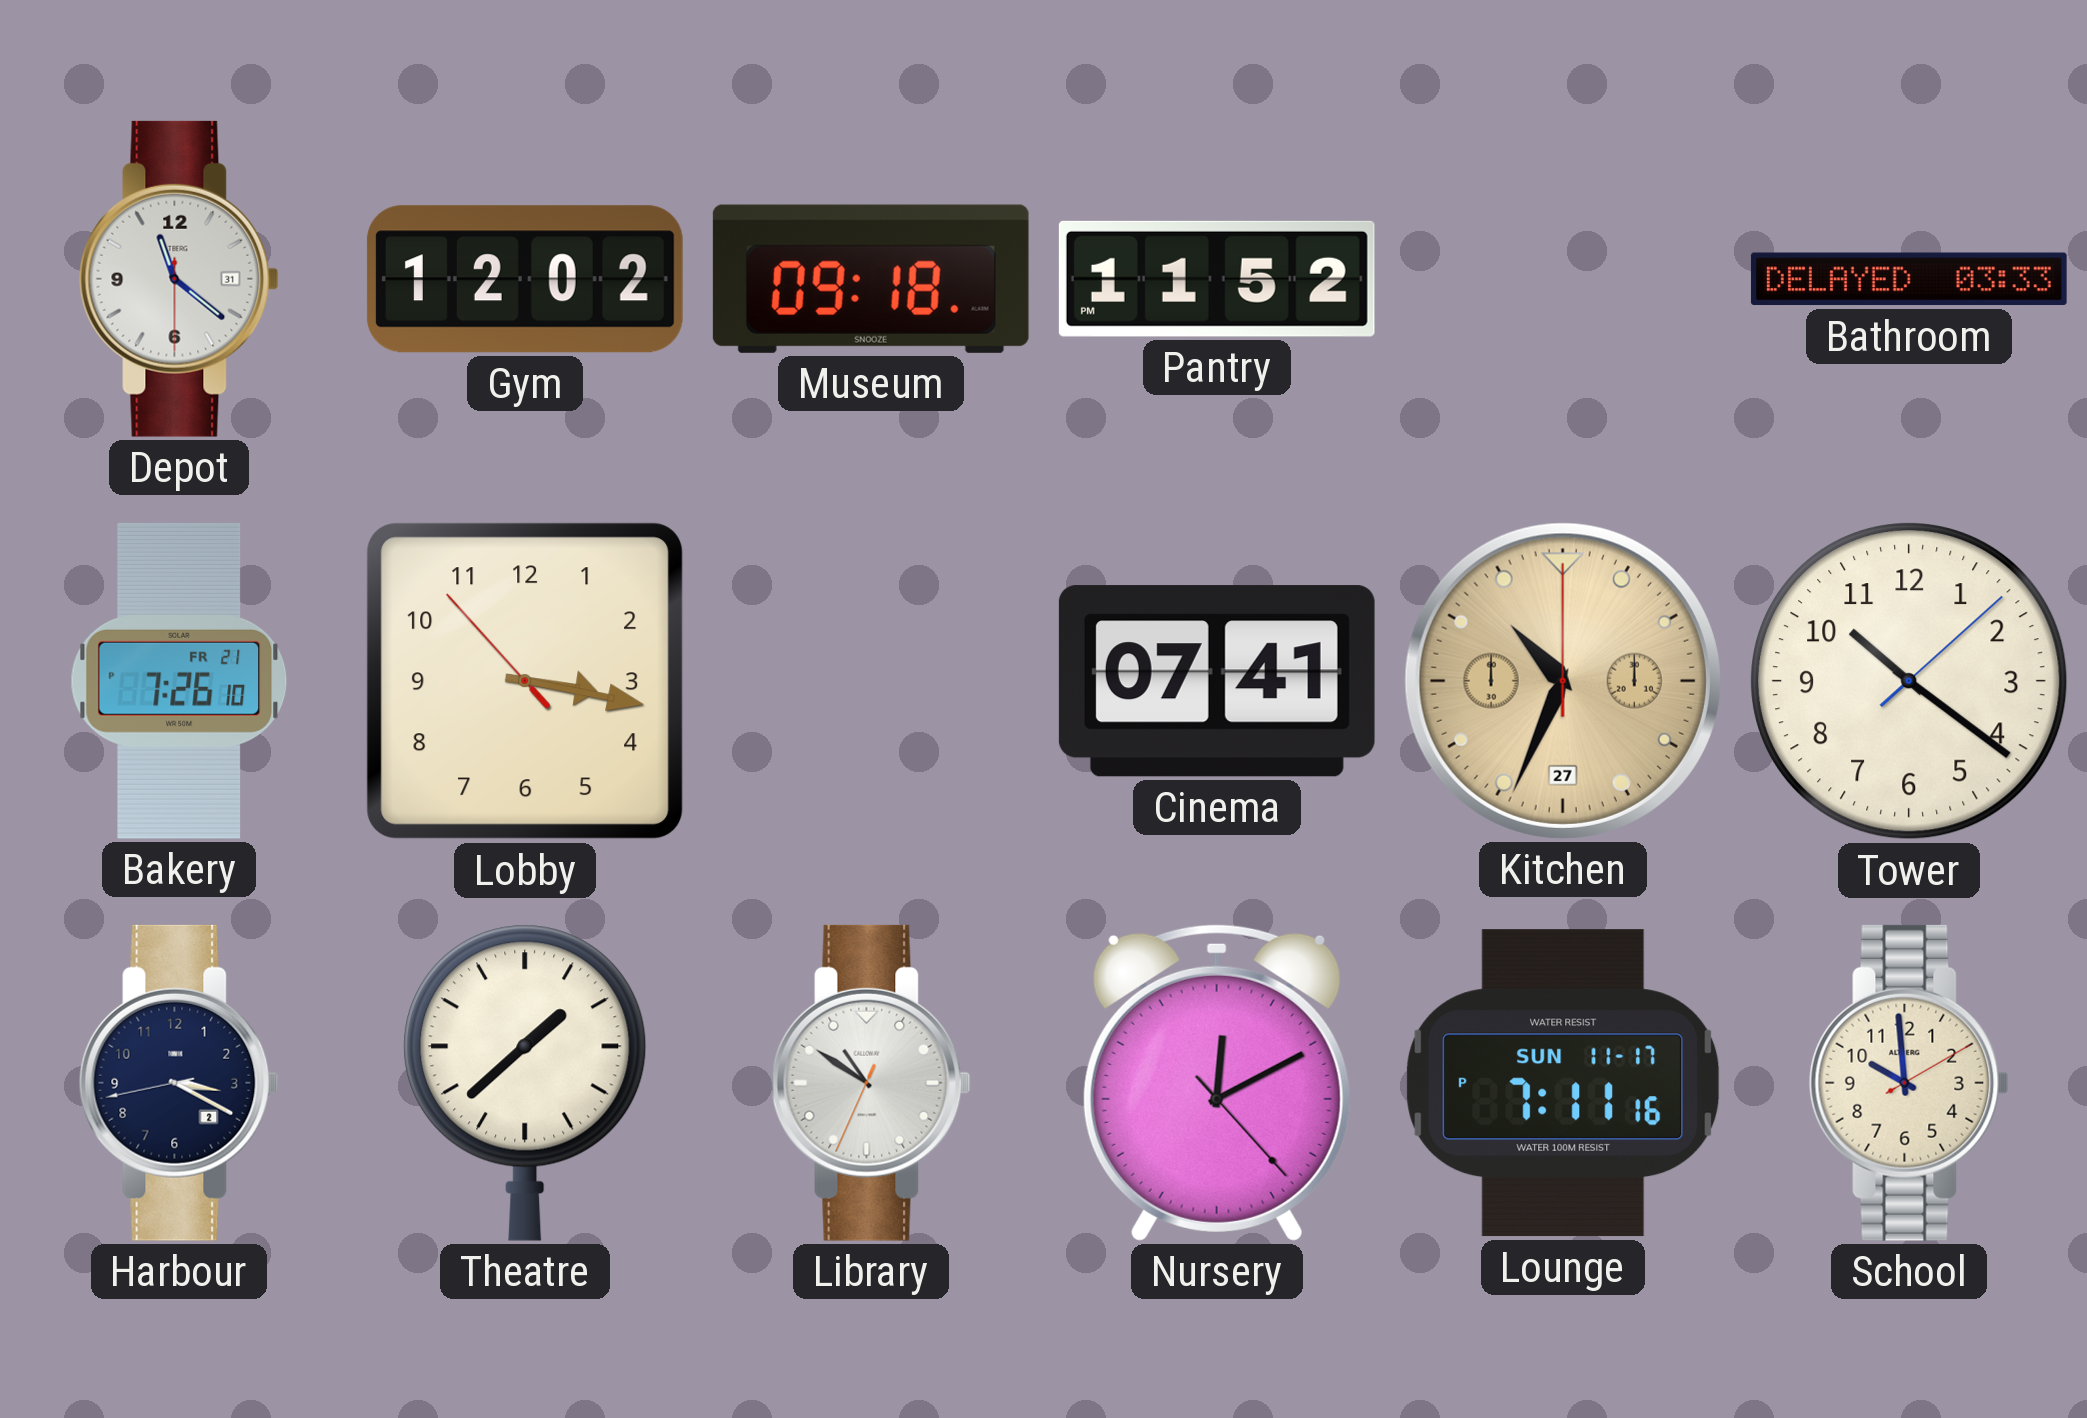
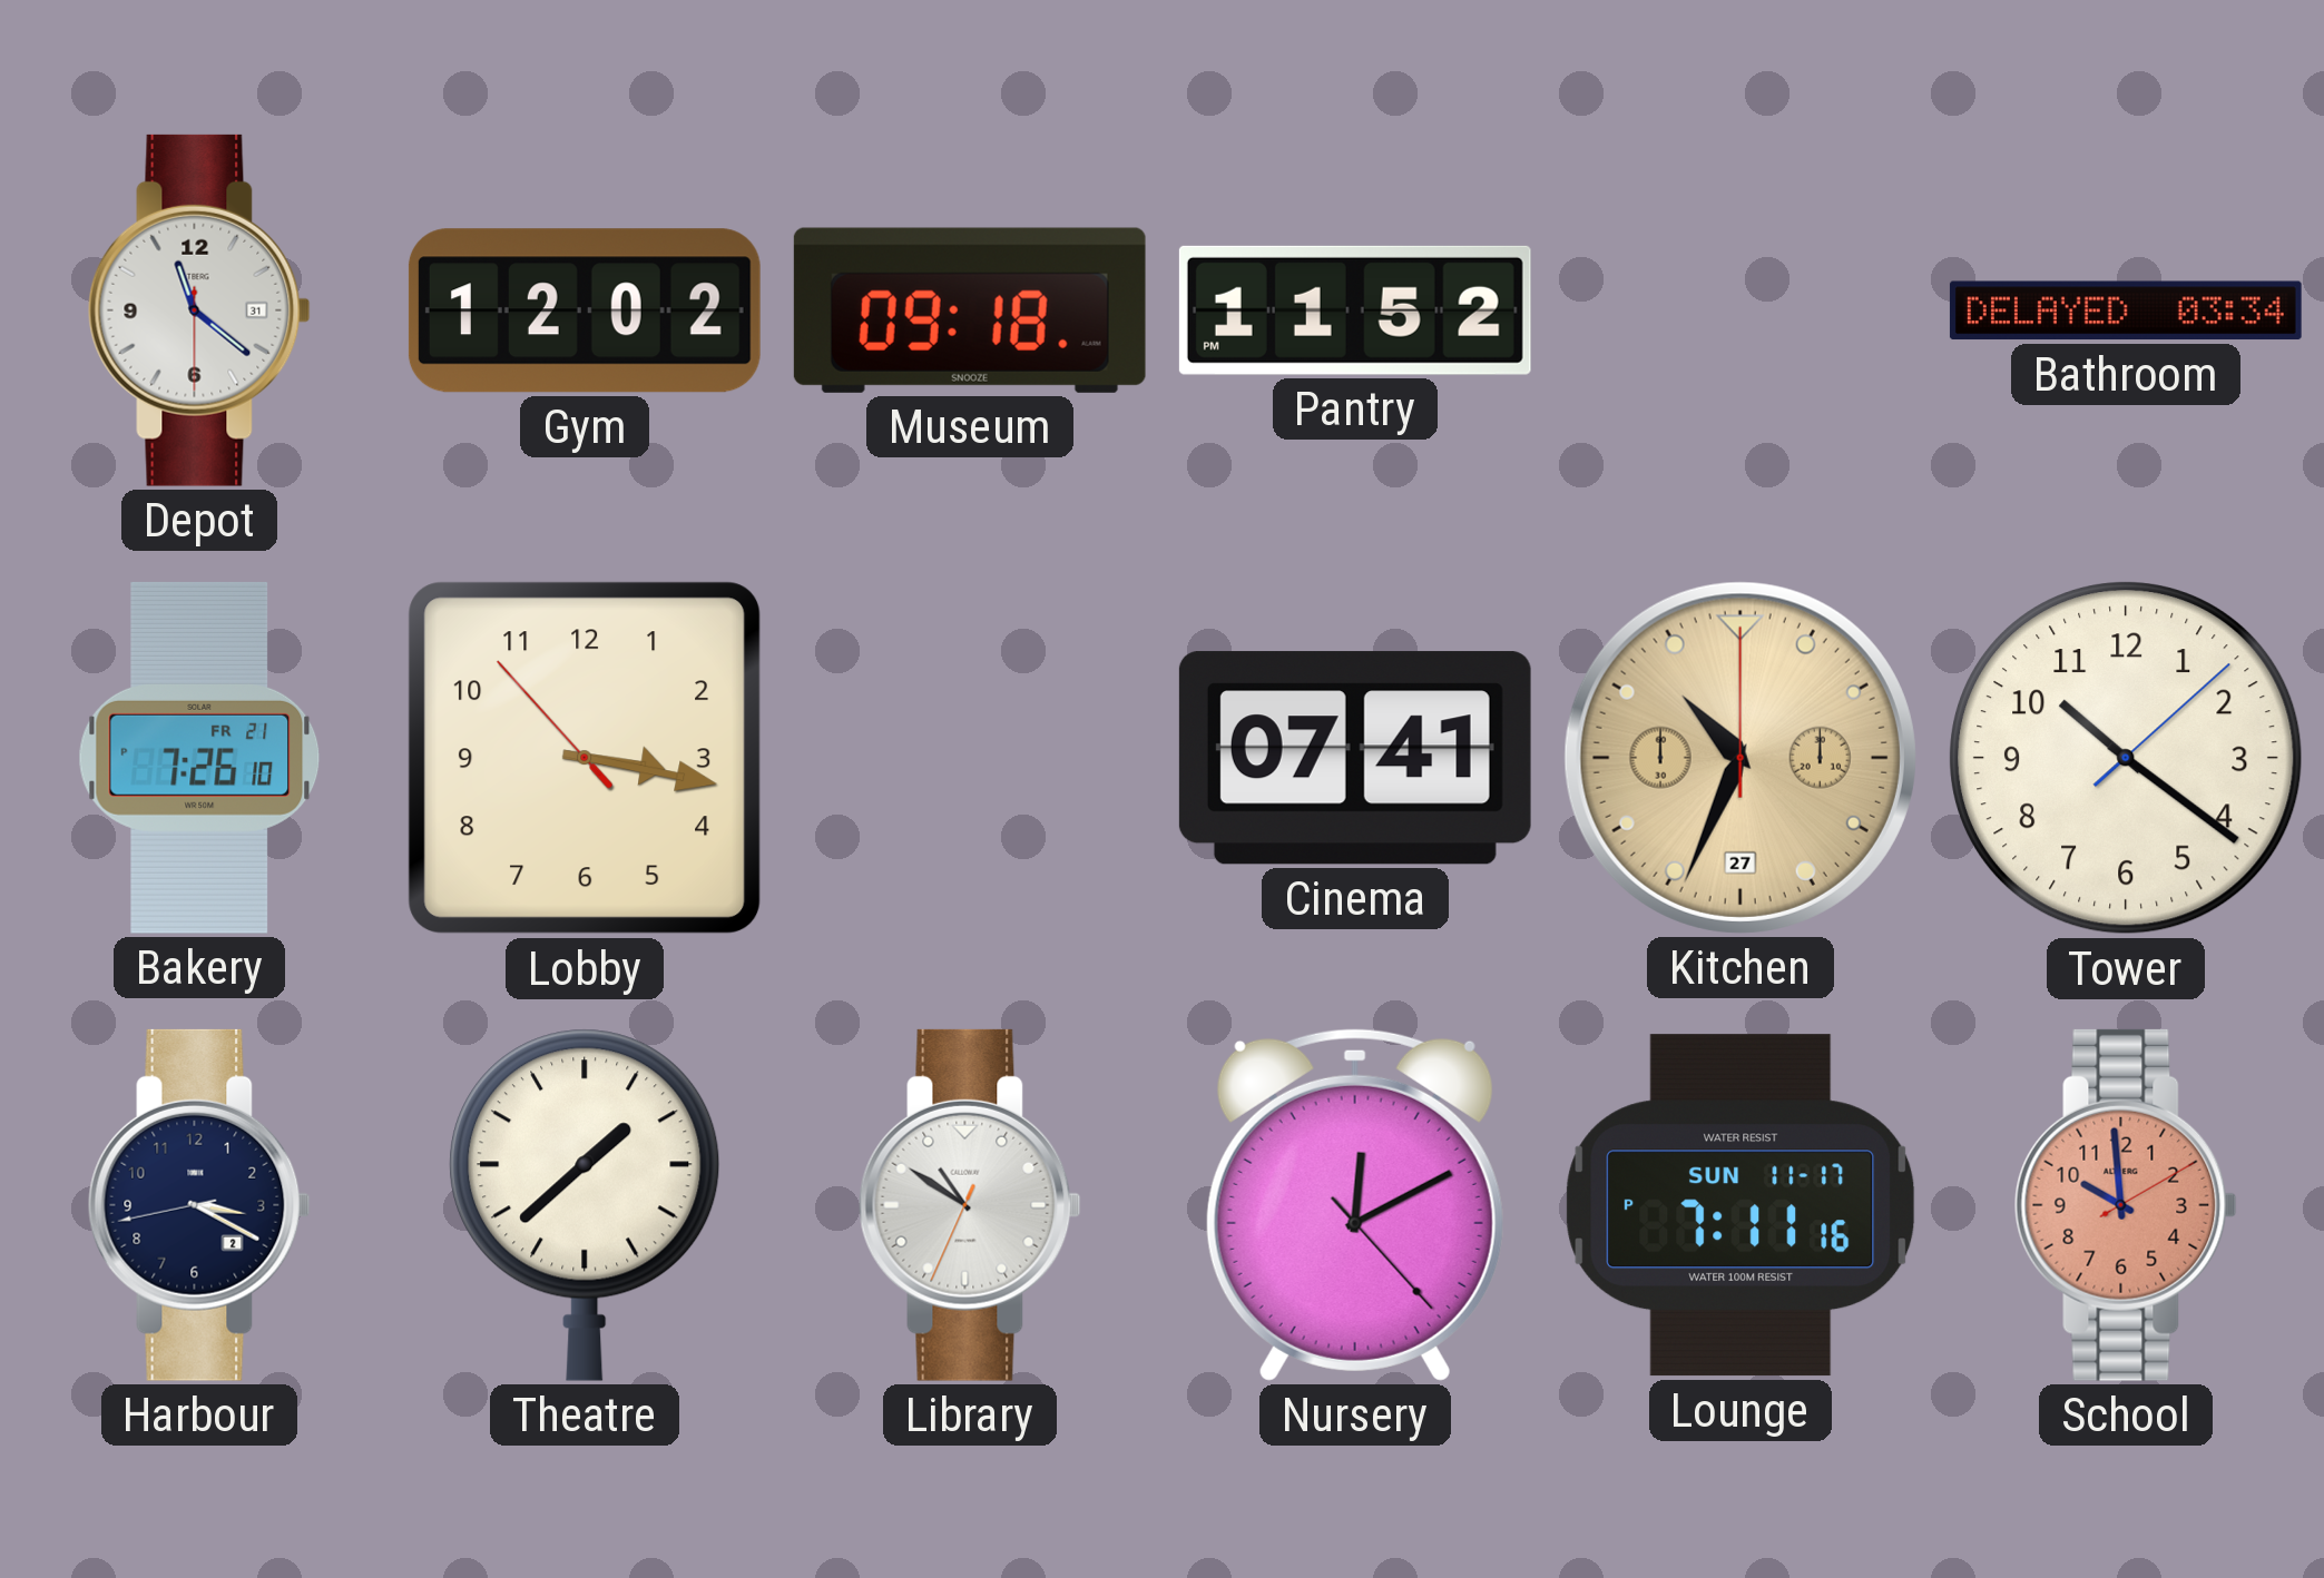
Bathroom: 03:33 -> 03:34 (2126, 310)
School dial: cream -> salmon (2126, 1205)
